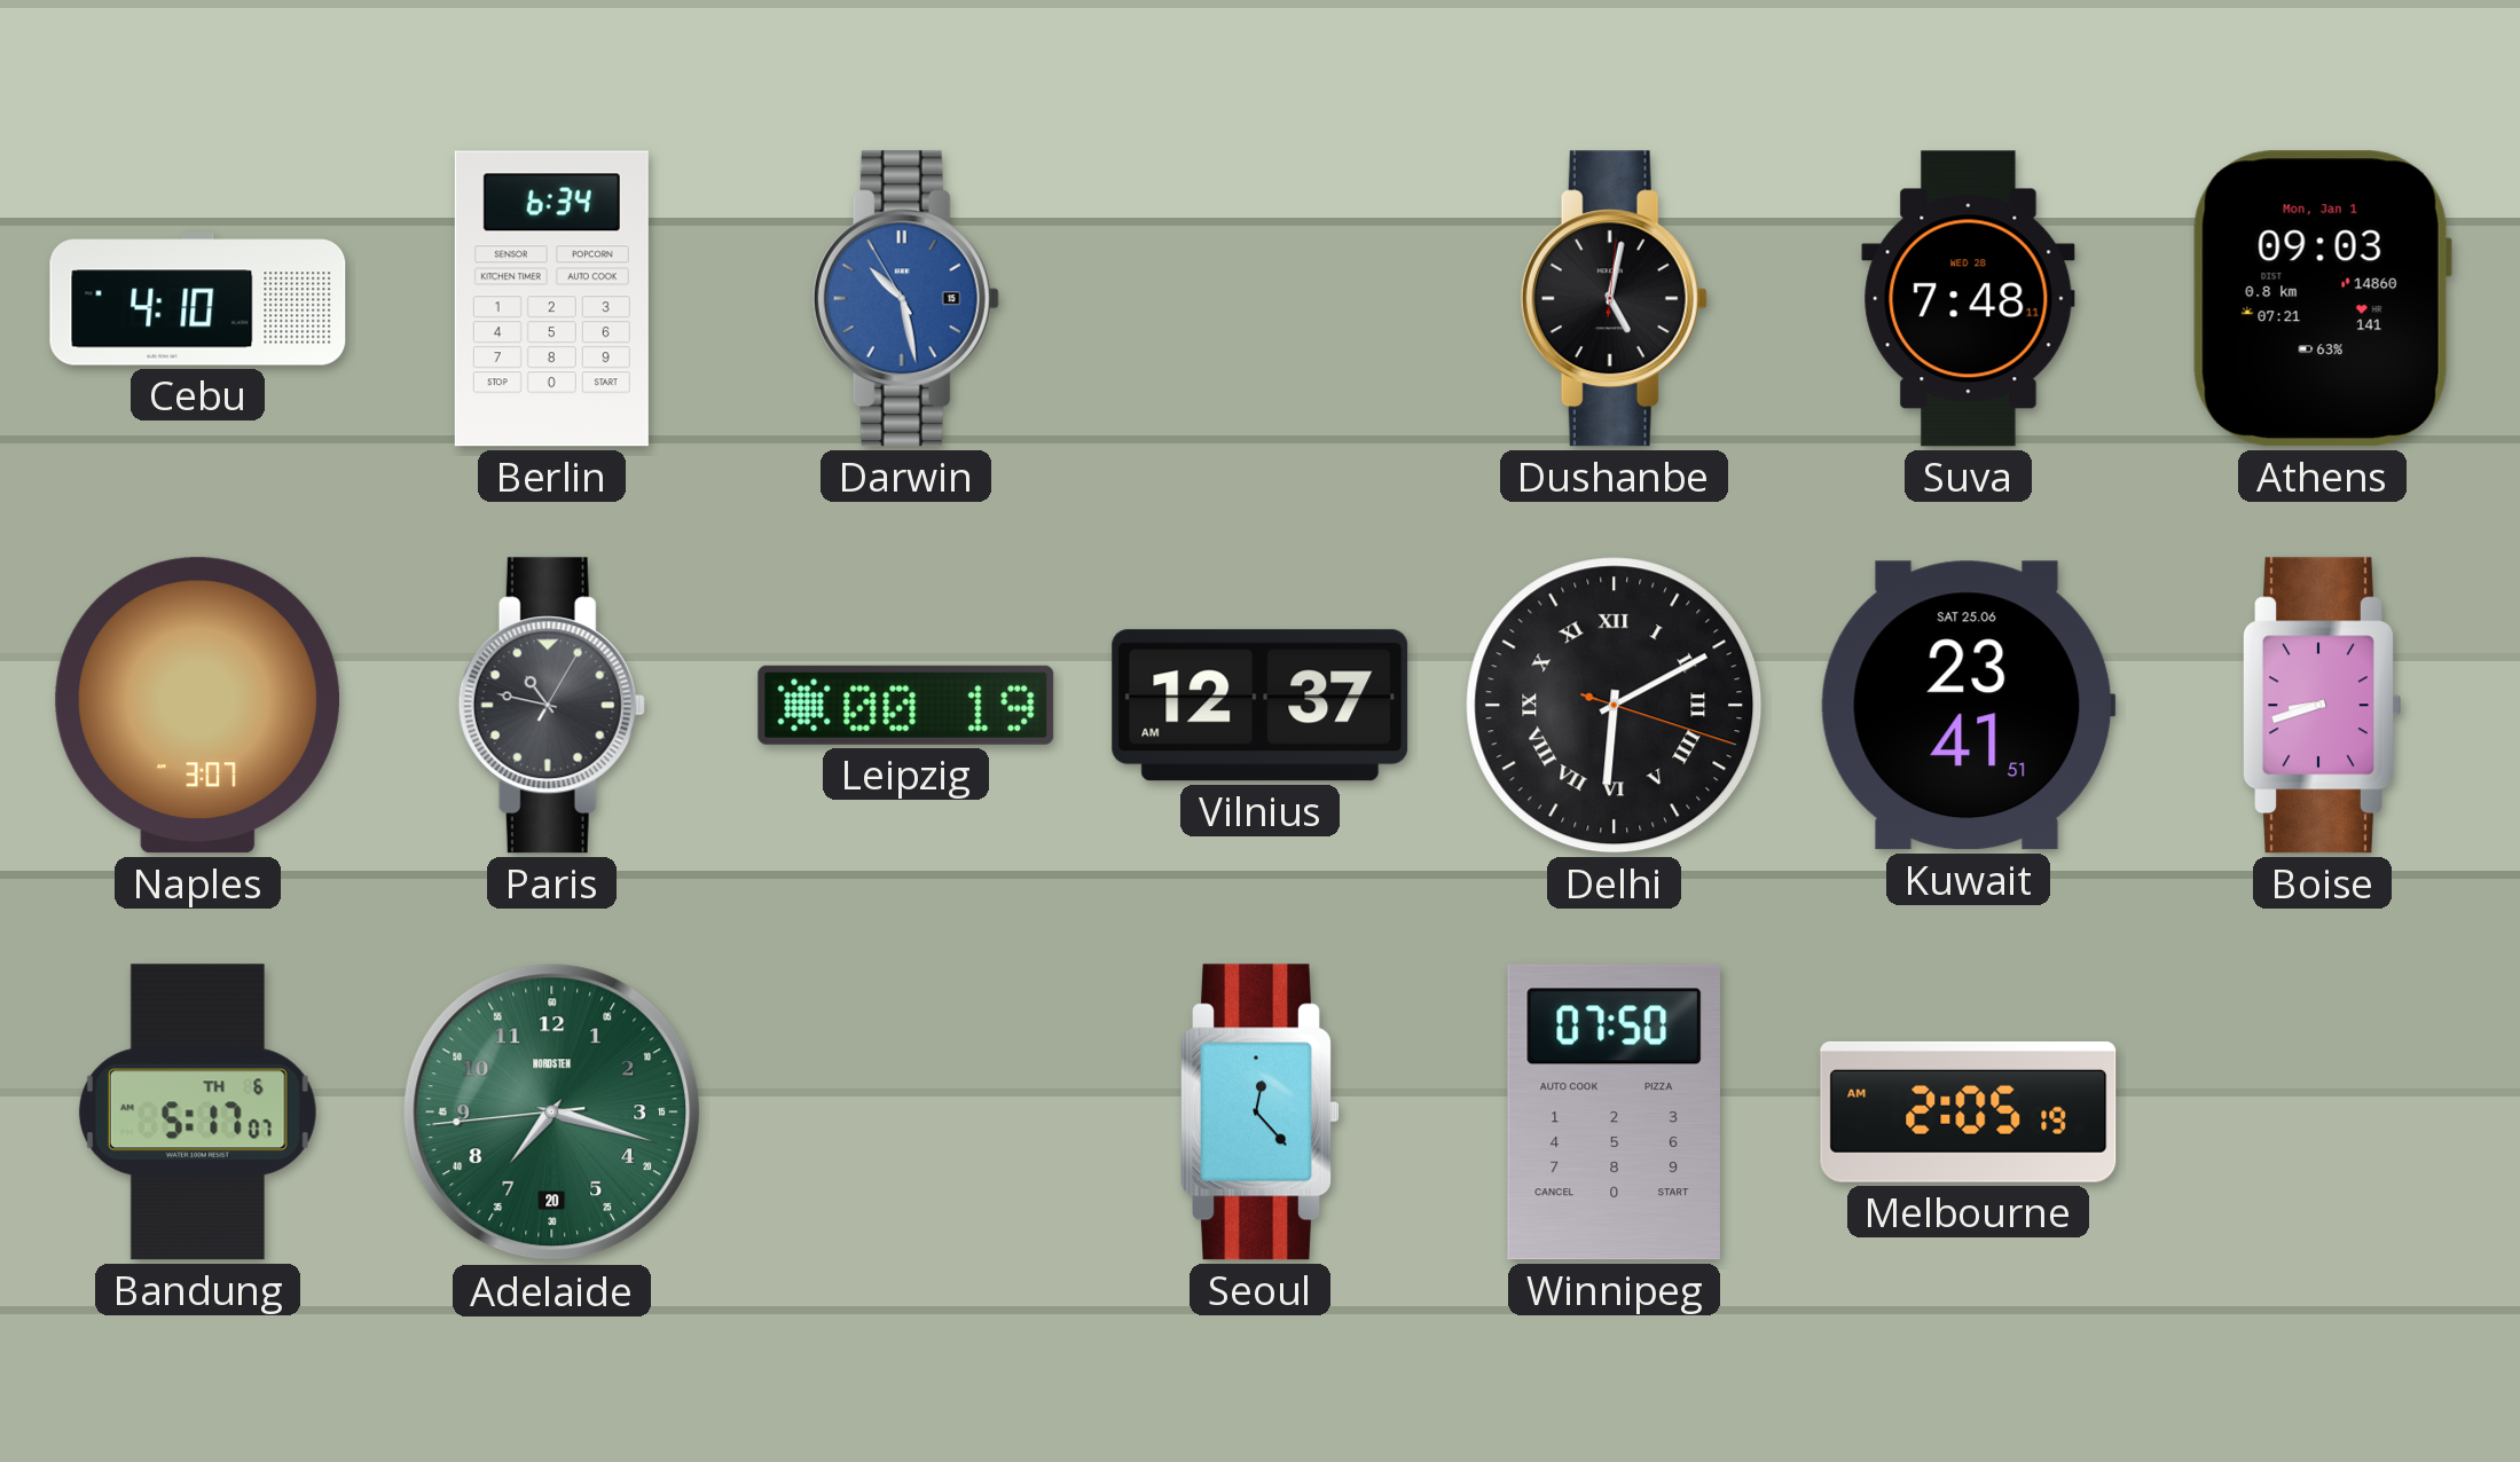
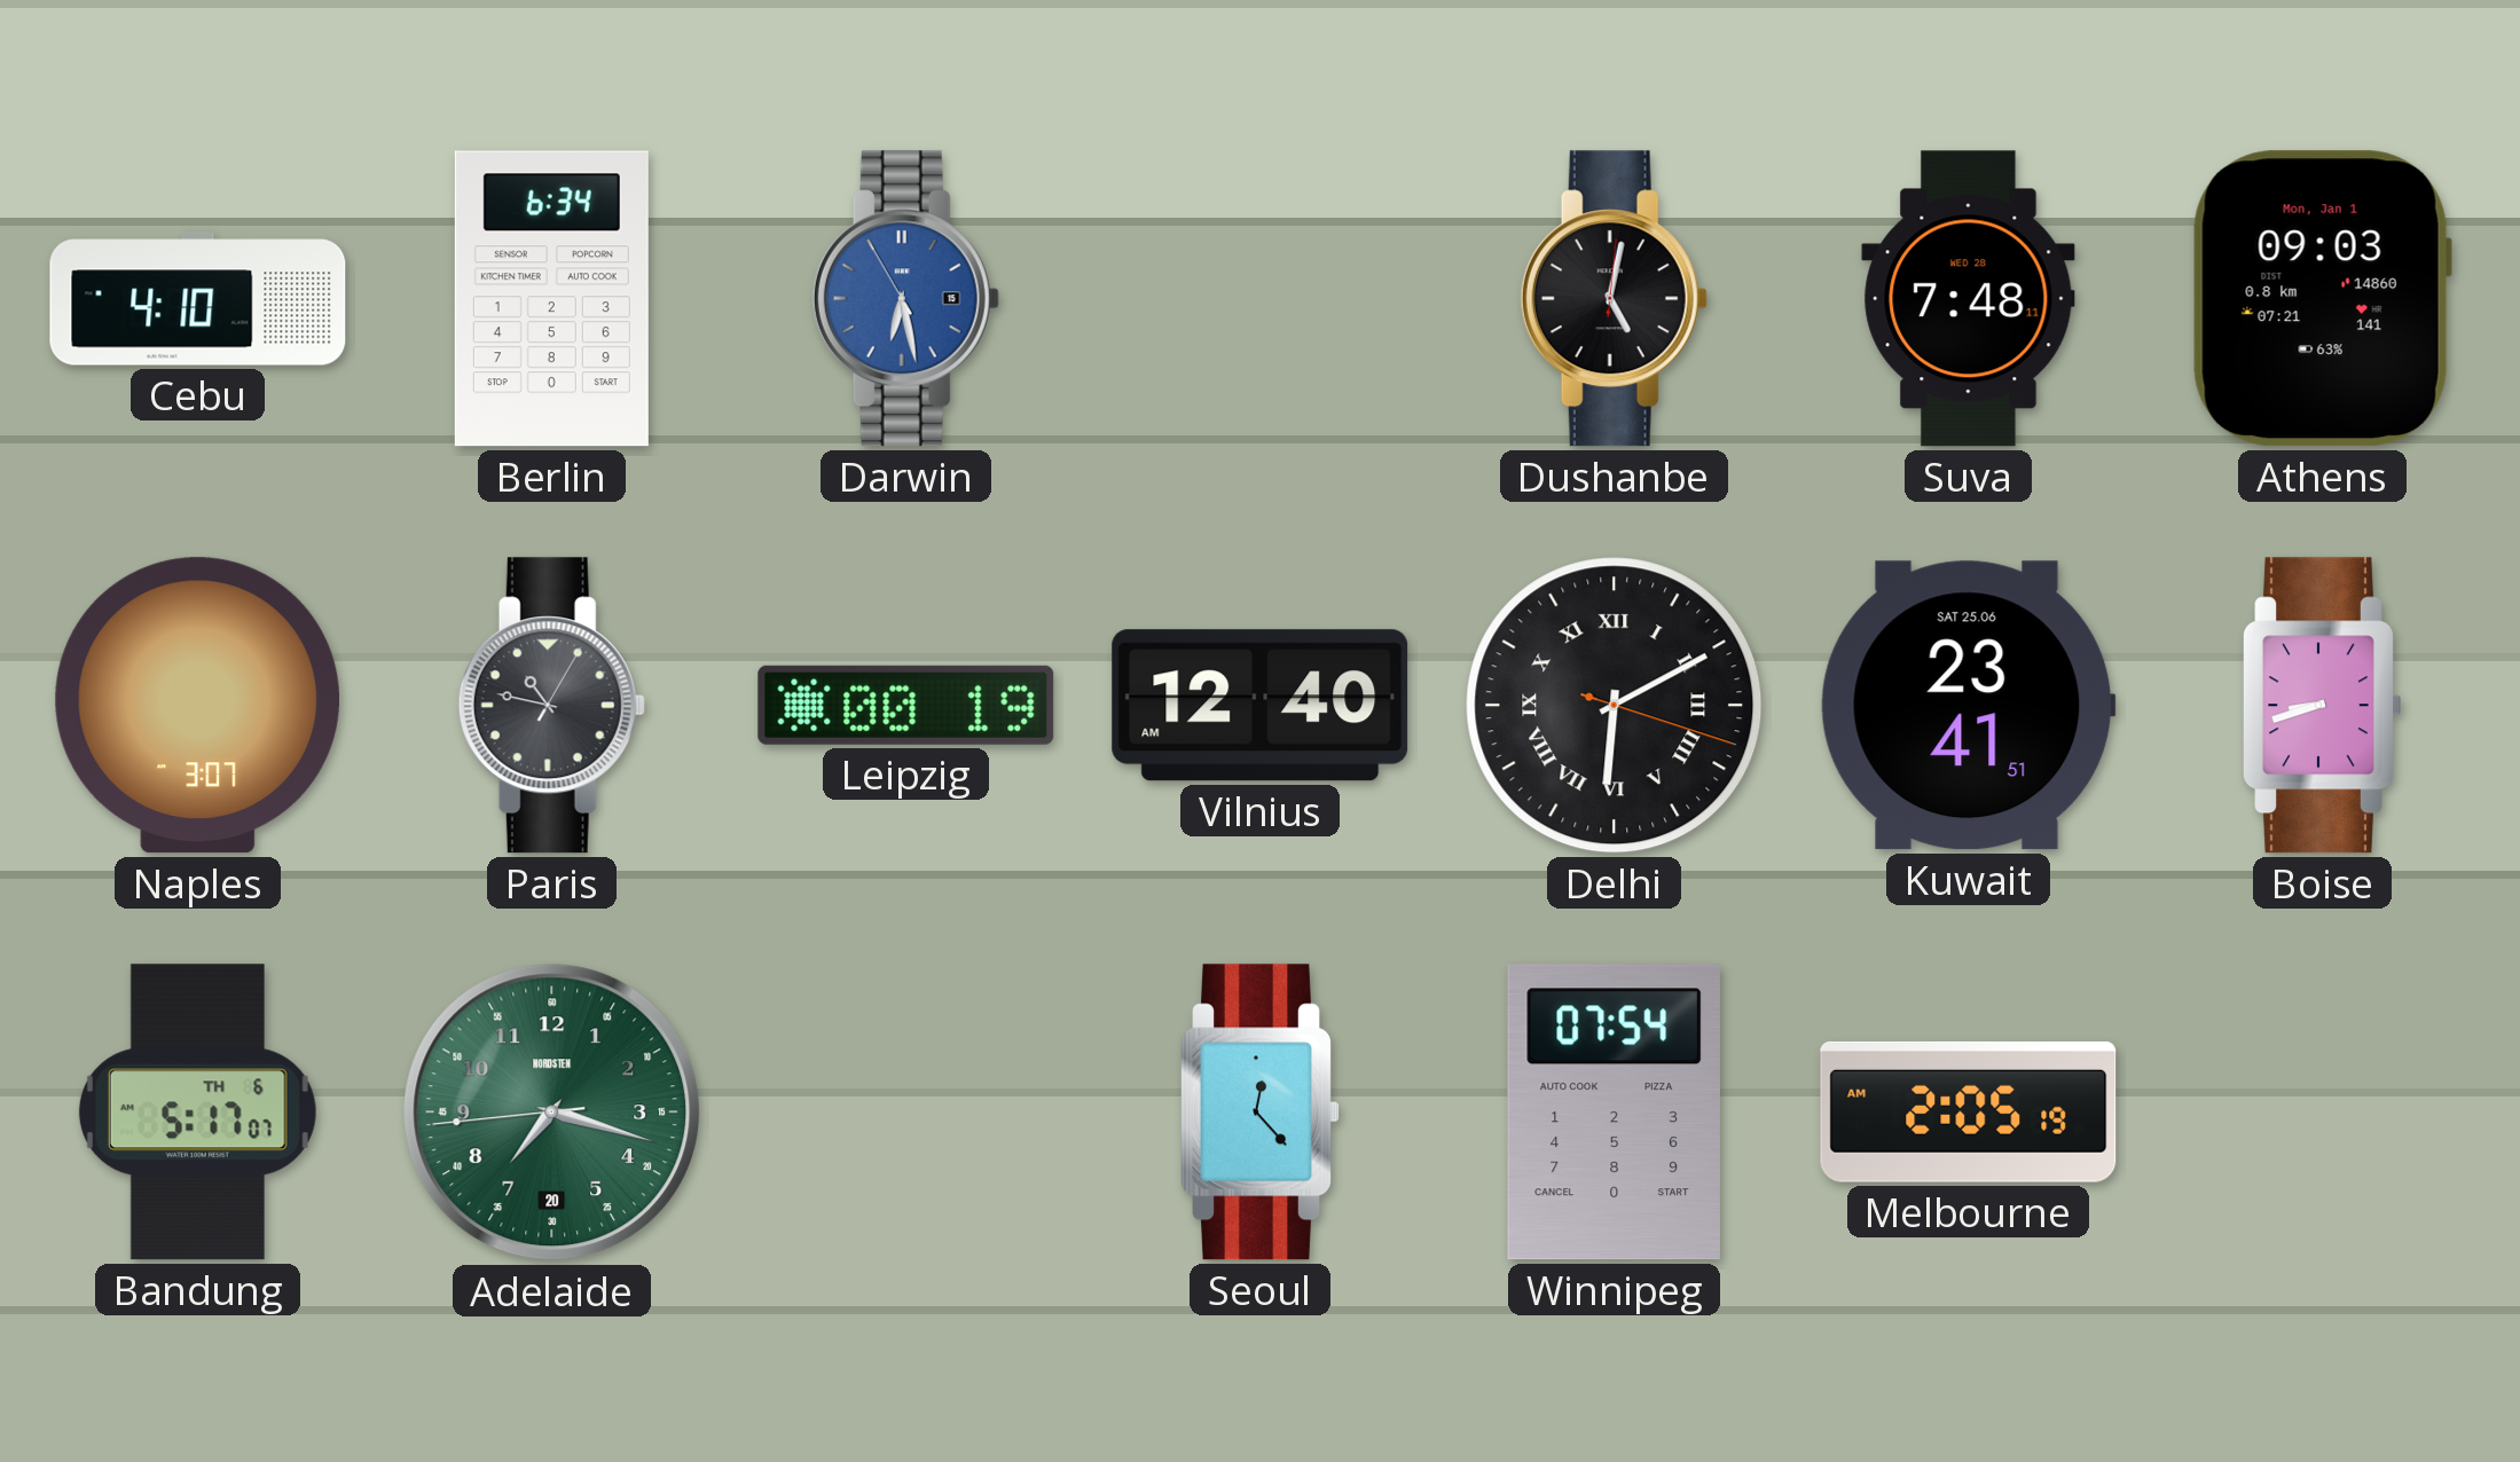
Darwin: 10:27 -> 6:27 (905, 299)
Vilnius: 12:37 -> 12:40 (1261, 706)
Winnipeg: 07:50 -> 07:54 (1614, 1113)
